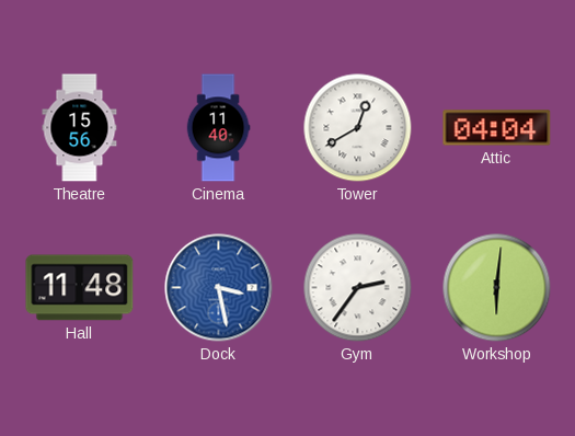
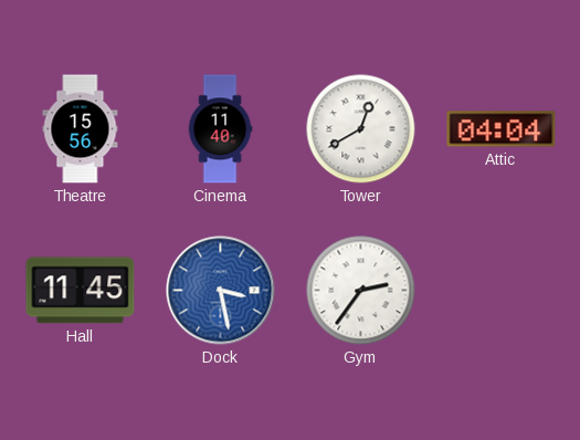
Hall: 11:48 -> 11:45 (81, 291)
Workshop: 6:01 -> none (497, 288)
